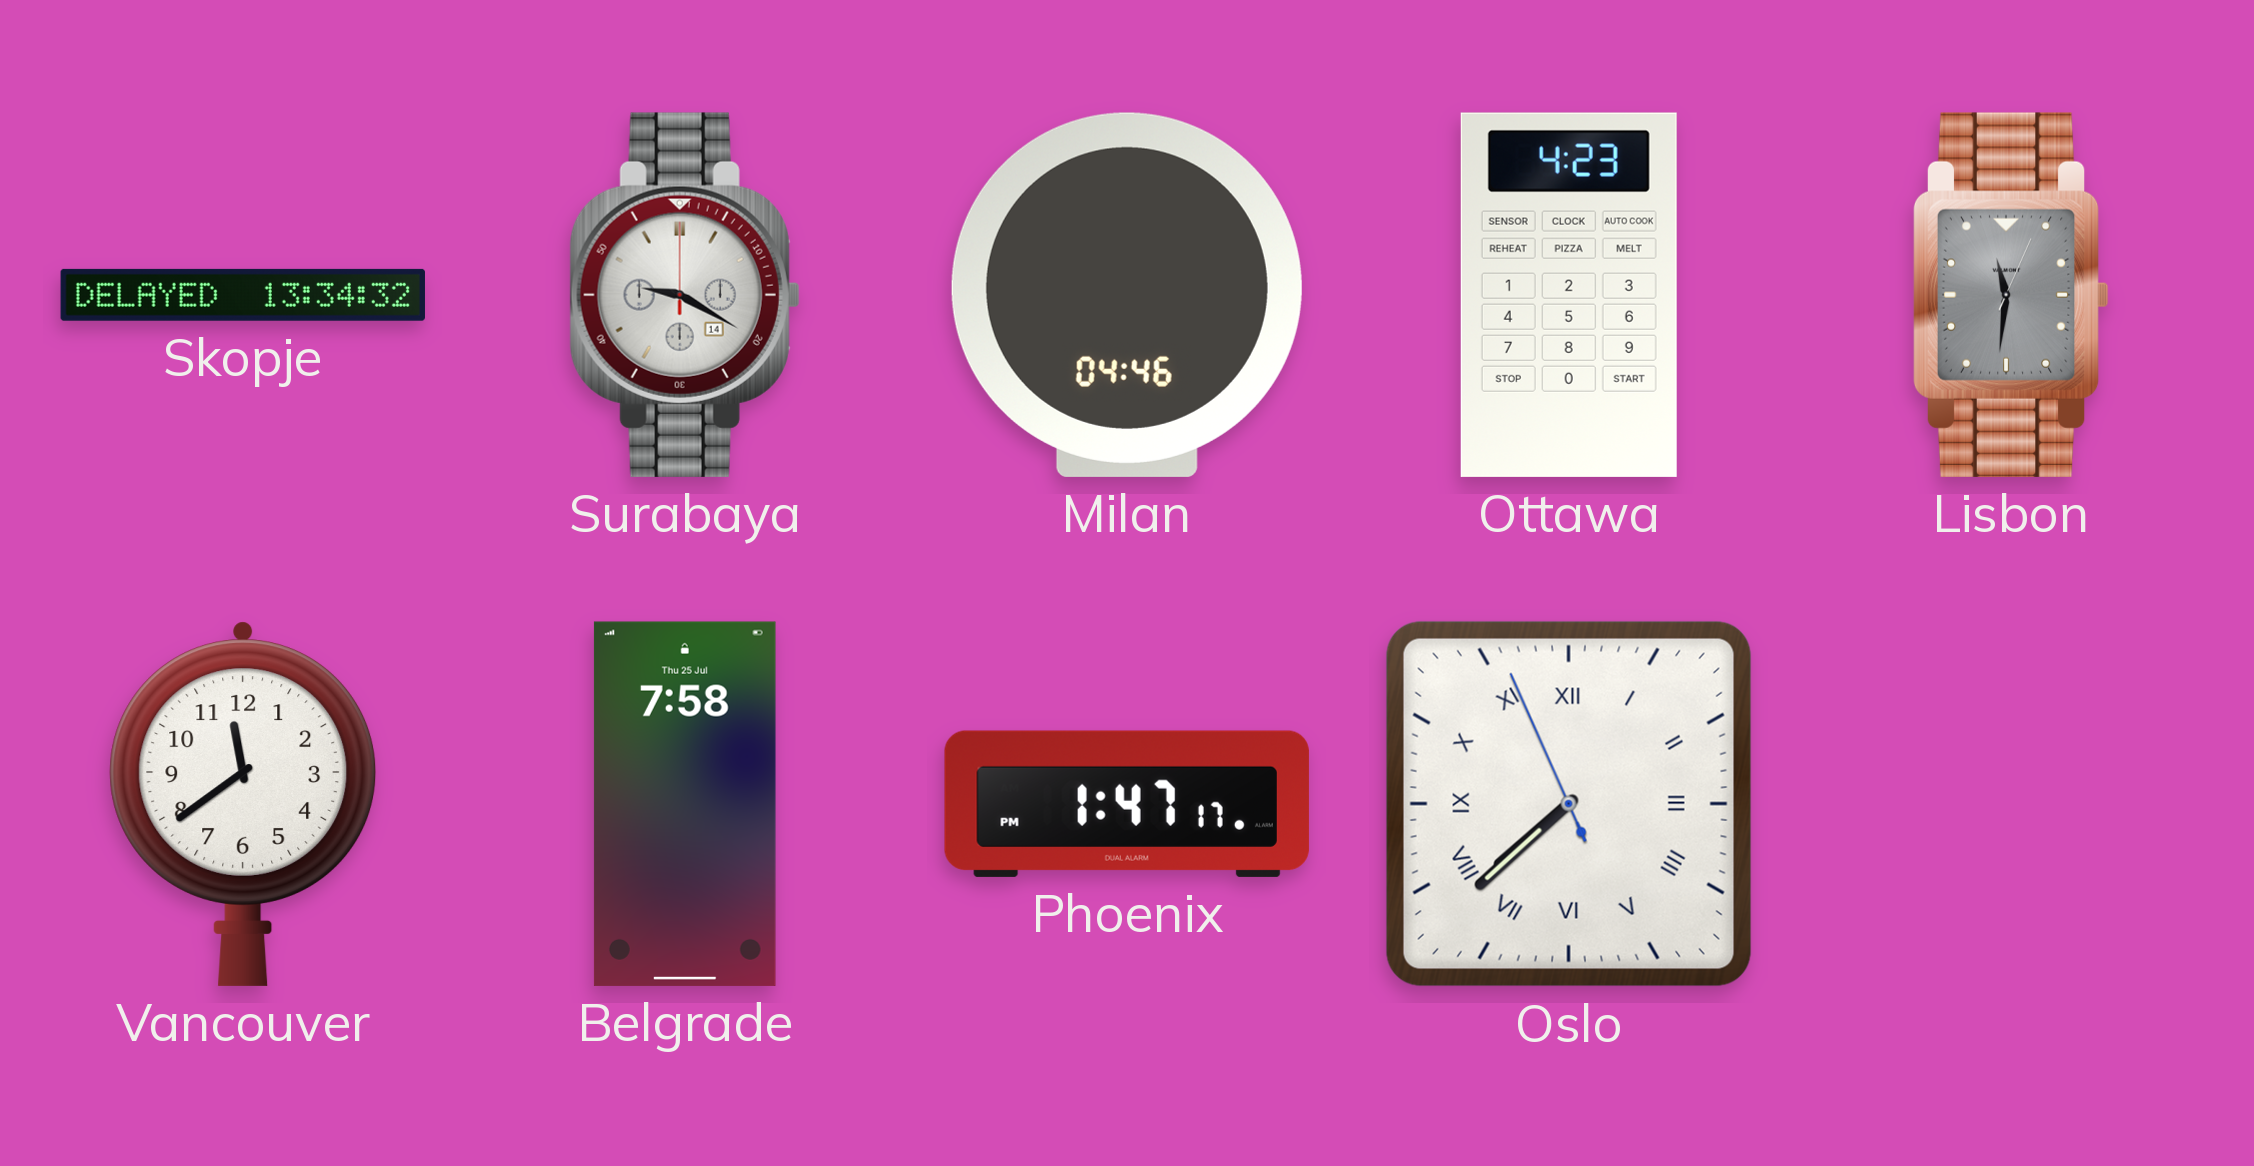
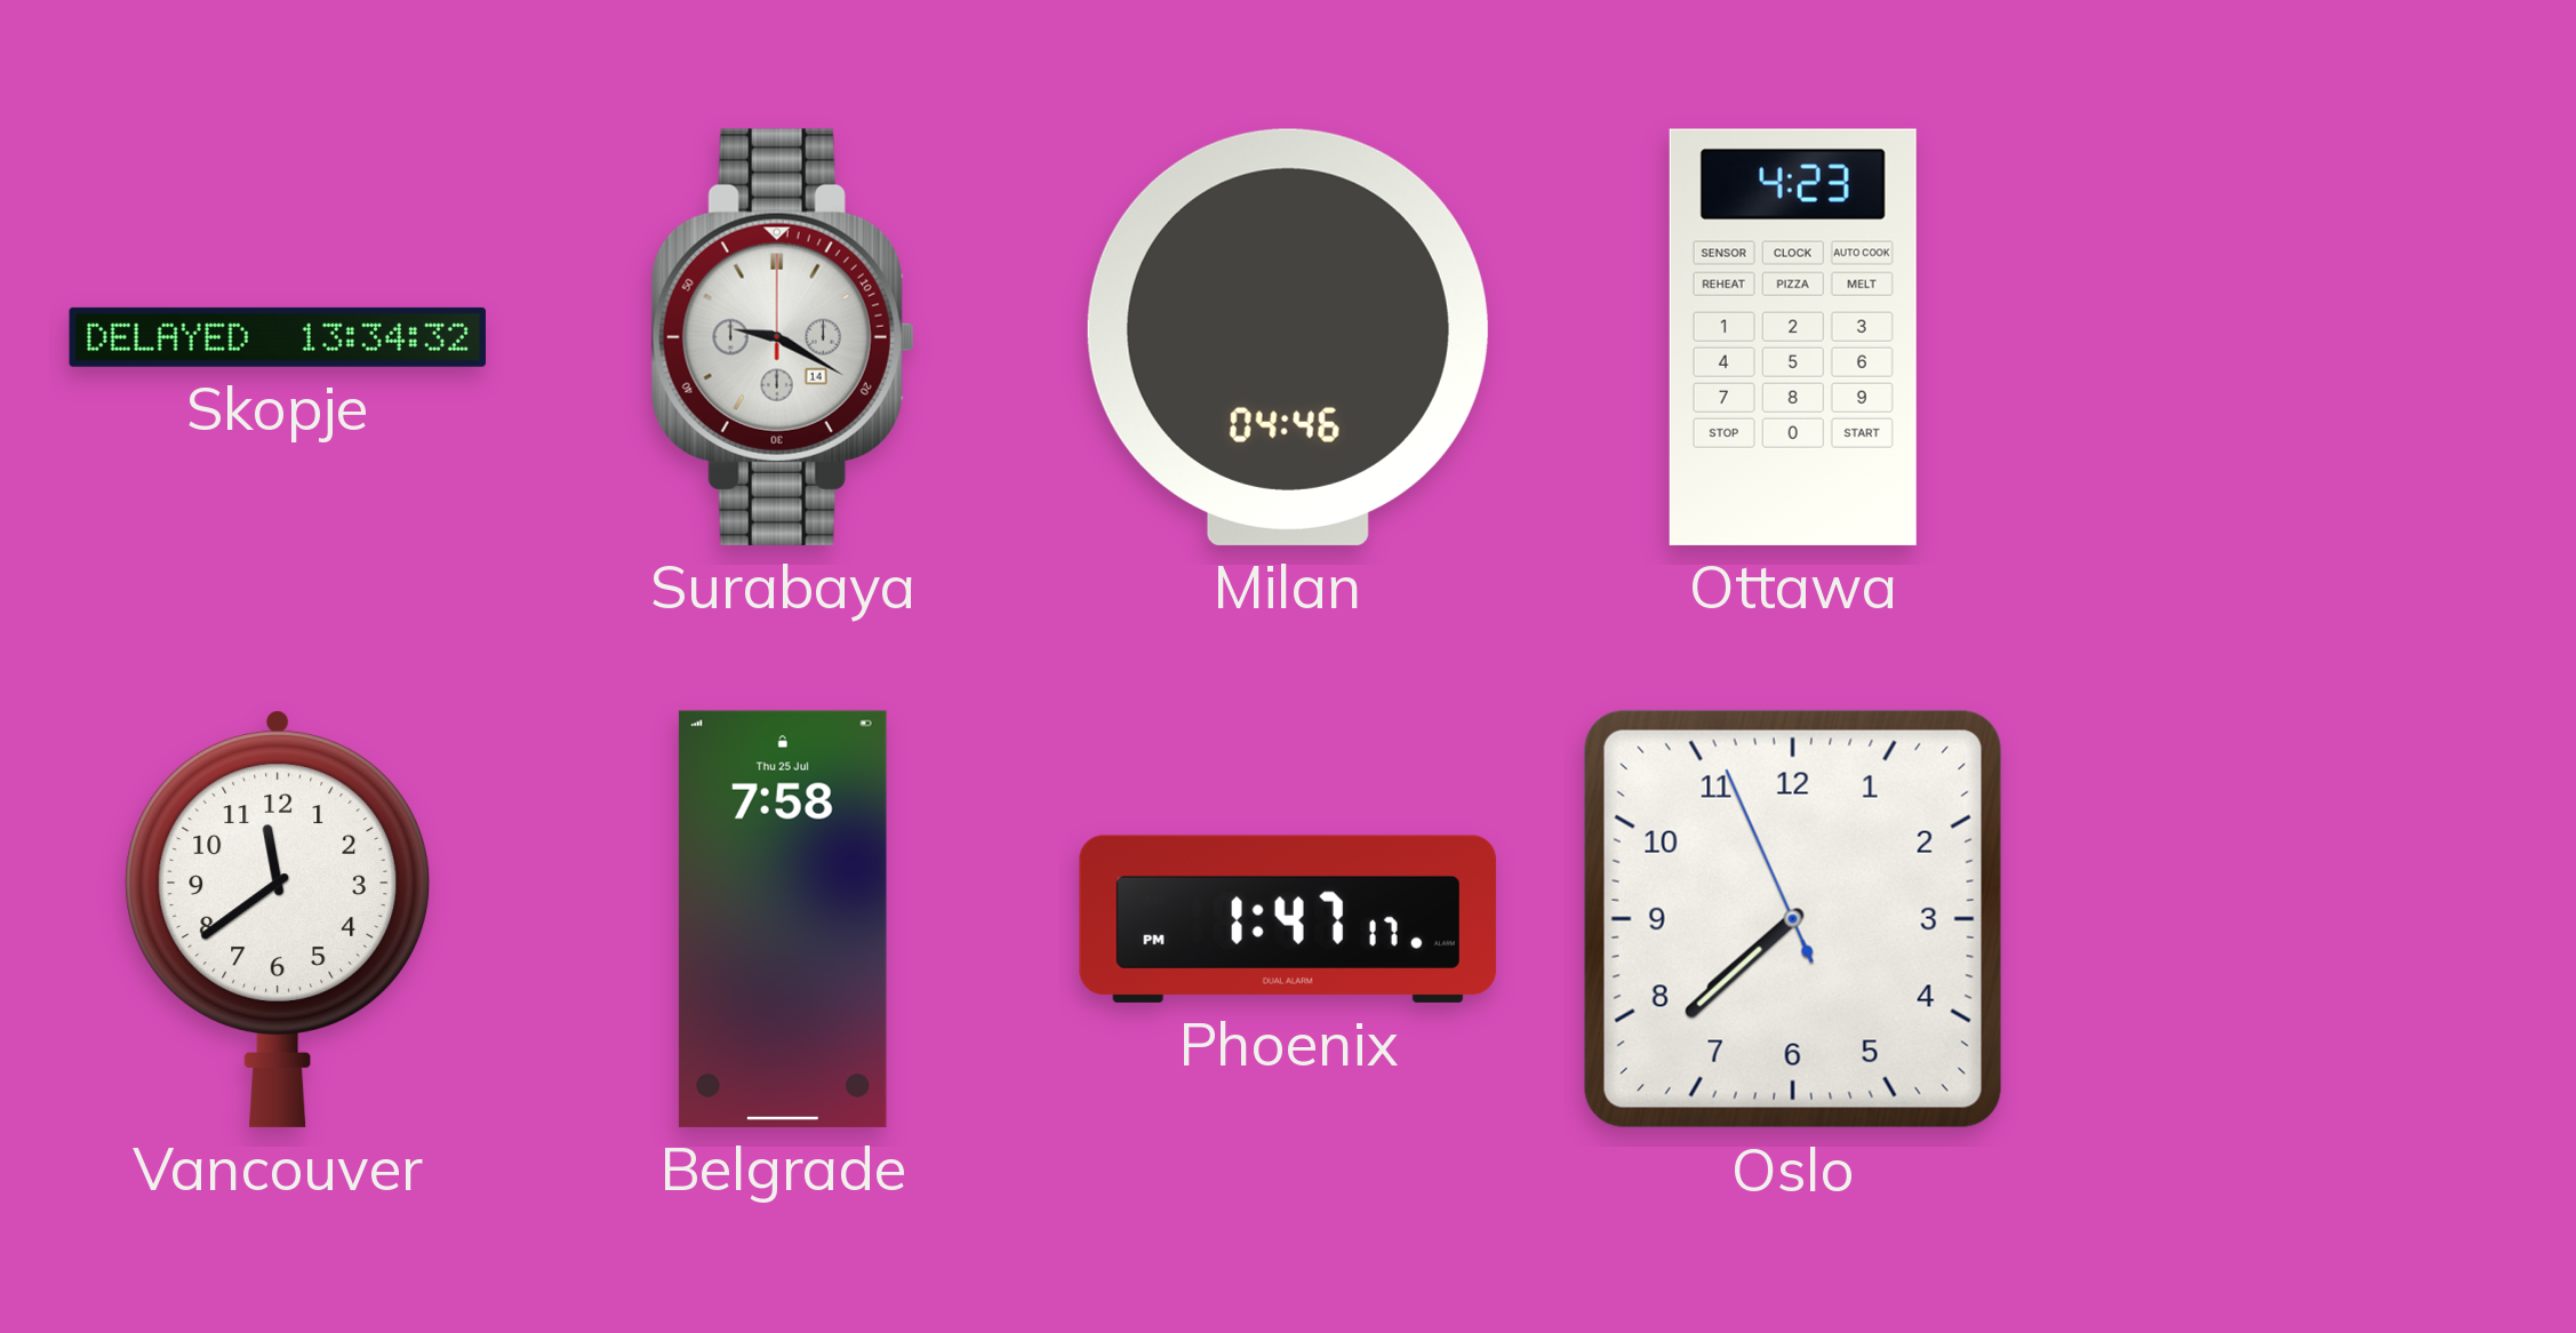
Lisbon: 11:31 -> none (2011, 295)
Oslo numerals: Roman -> Arabic (1793, 919)
